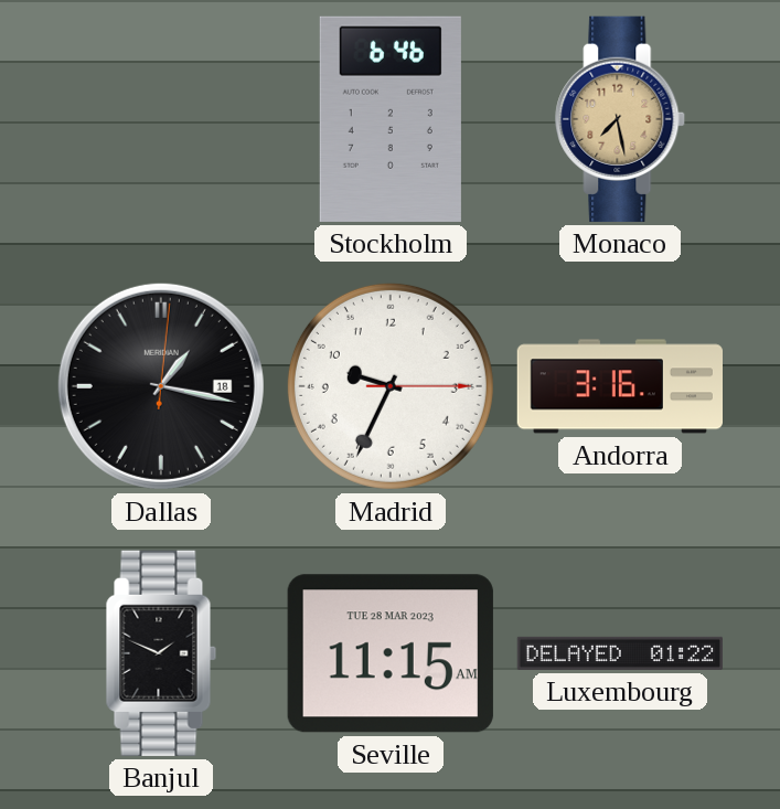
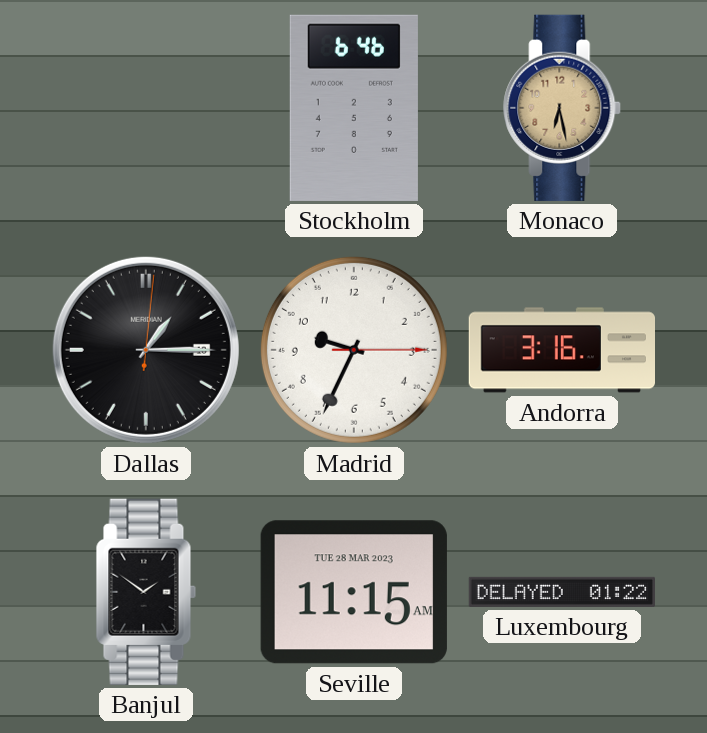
Monaco: 7:28 -> 6:28 (563, 108)
Dallas: 1:17 -> 1:15 (146, 350)
Banjul: 1:49 -> 1:51 (146, 592)
